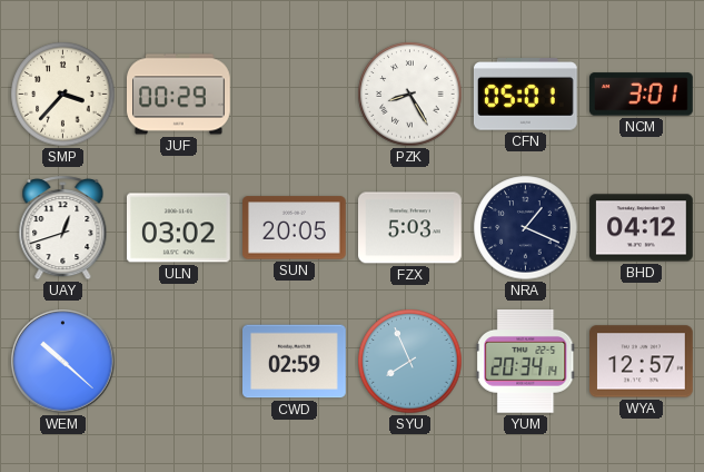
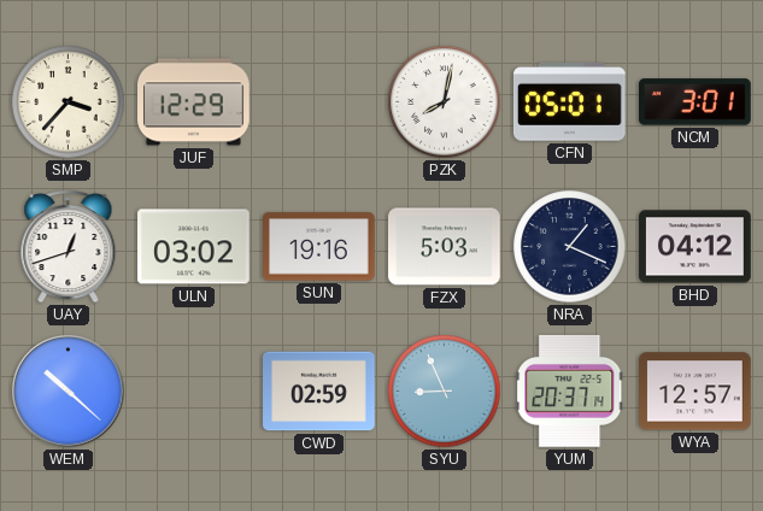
JUF: 00:29 -> 12:29 (194, 102)
PZK: 8:25 -> 8:02 (445, 102)
SUN: 20:05 -> 19:16 (319, 247)
SYU: 7:56 -> 8:56 (445, 392)
YUM: 20:34 -> 20:37 (570, 392)
